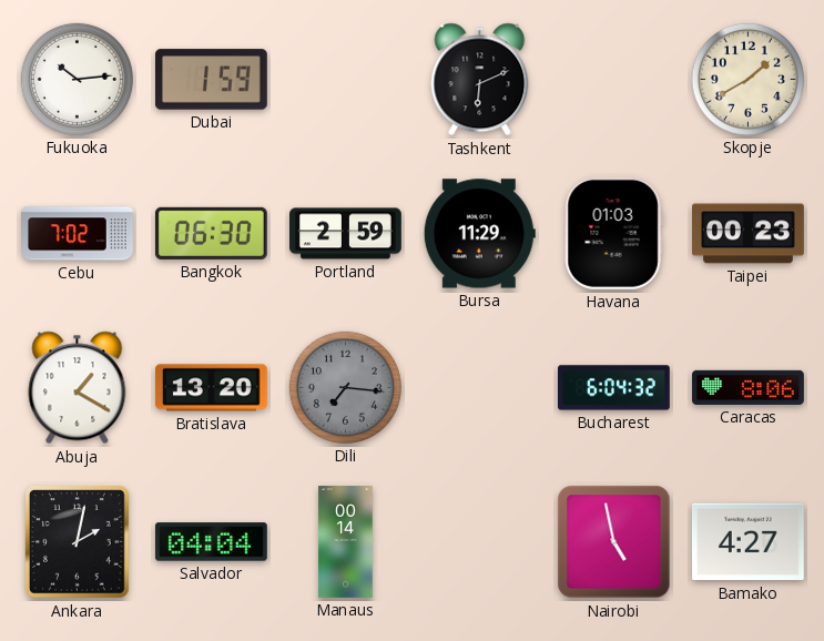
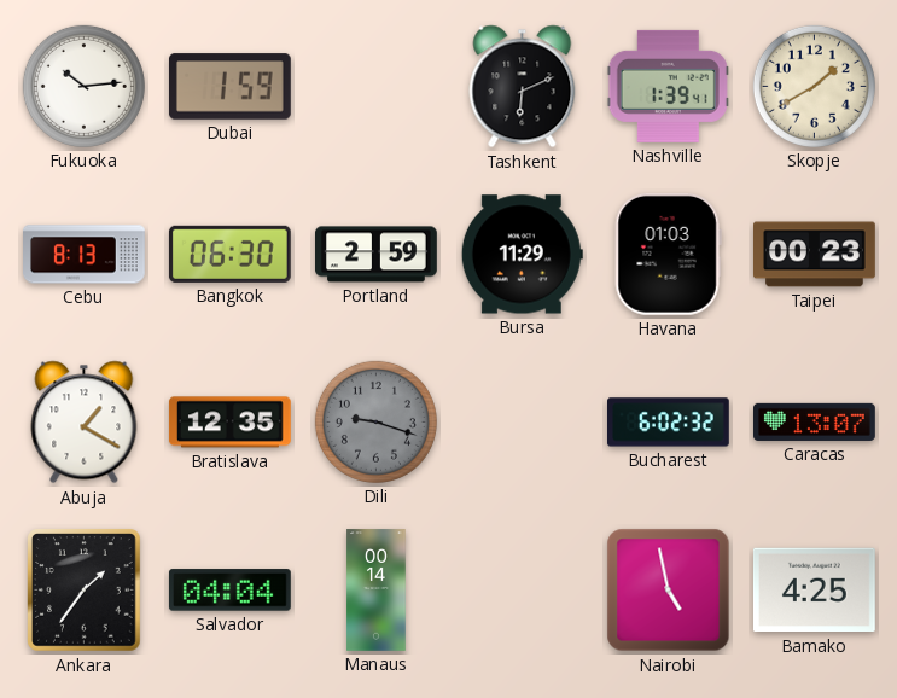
Nashville: none -> 1:39 (668, 86)
Cebu: 7:02 -> 8:13 (85, 255)
Bratislava: 13:20 -> 12:35 (229, 423)
Dili: 7:16 -> 9:18 (375, 421)
Bucharest: 6:04 -> 6:02 (669, 423)
Caracas: 8:06 -> 13:07 (815, 421)
Ankara: 2:02 -> 1:36 (85, 591)
Bamako: 4:27 -> 4:25 (814, 591)
